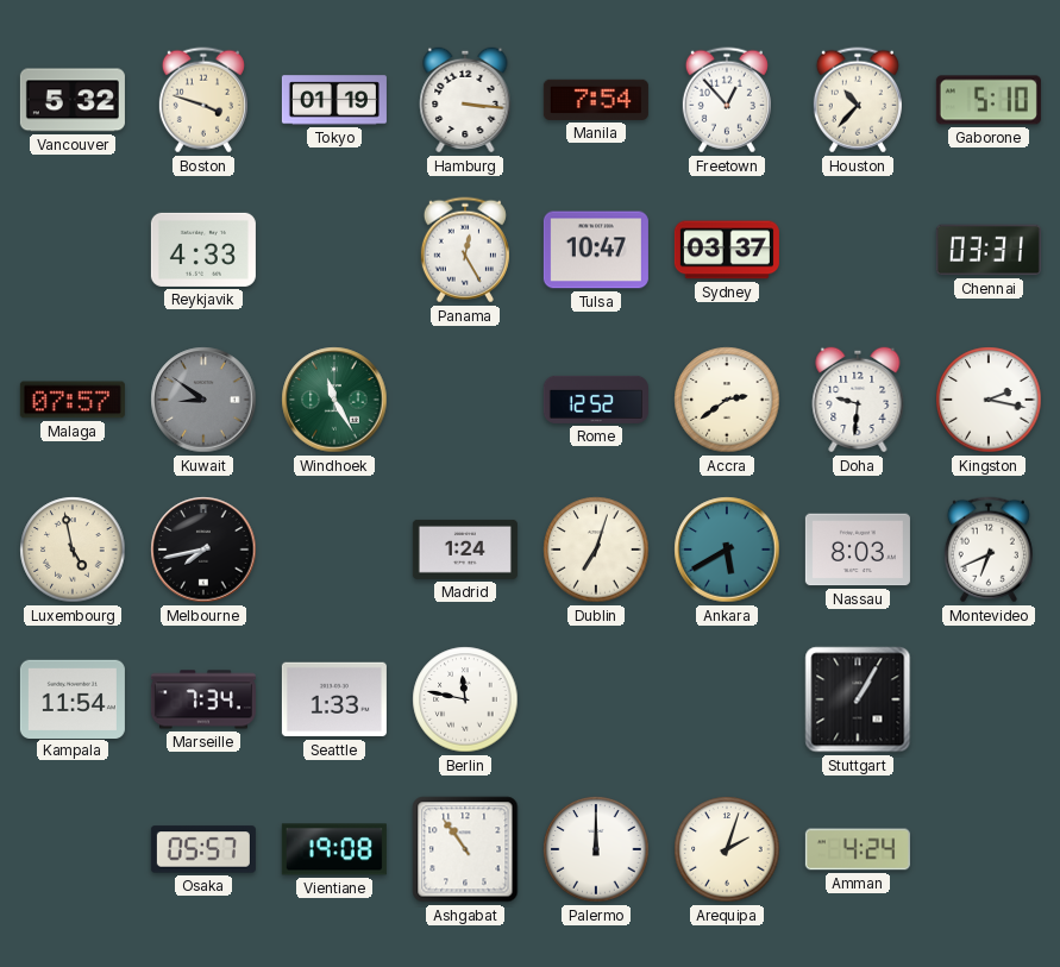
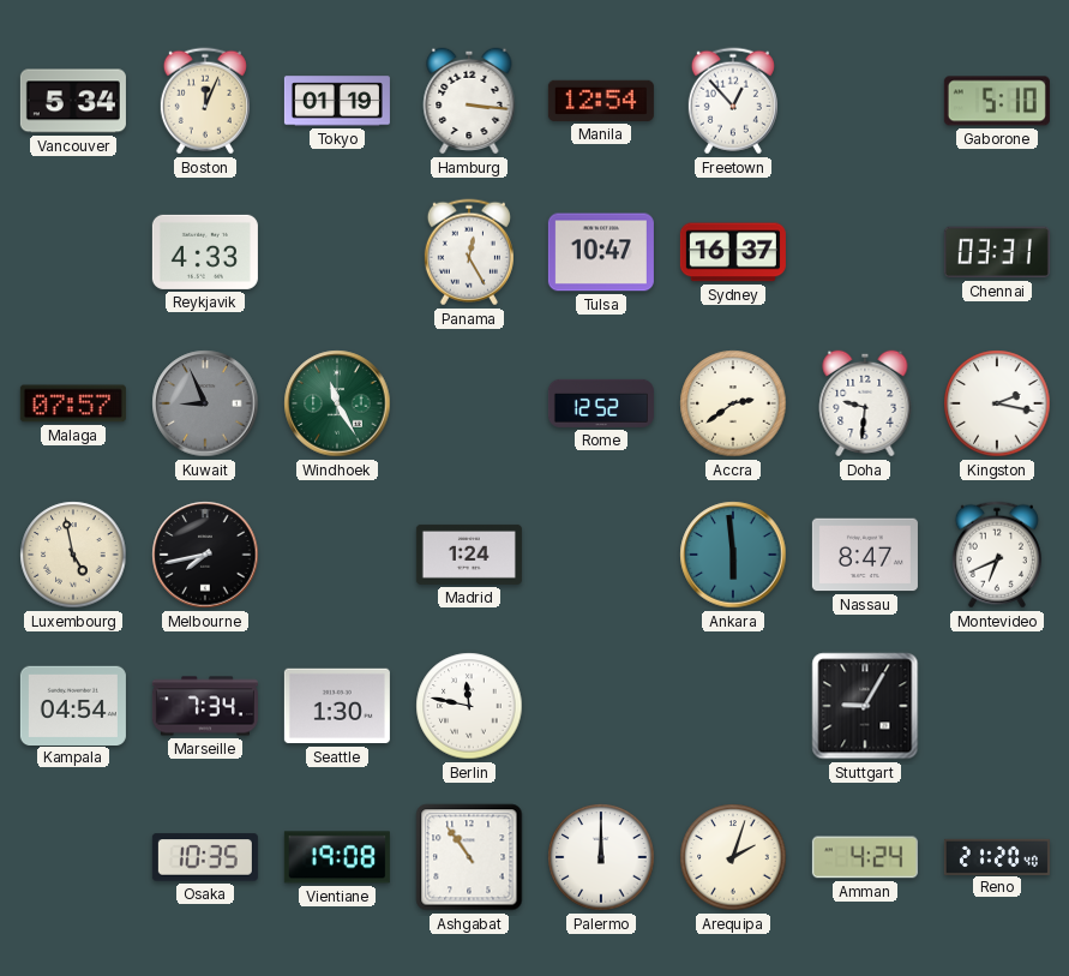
Vancouver: 5:32 -> 5:34 (73, 101)
Boston: 3:48 -> 12:04 (205, 101)
Manila: 7:54 -> 12:54 (601, 101)
Houston: 10:37 -> none (858, 100)
Sydney: 03:37 -> 16:37 (733, 252)
Kuwait: 8:51 -> 8:56 (205, 403)
Dublin: 7:03 -> none (596, 550)
Ankara: 5:40 -> 5:59 (733, 555)
Nassau: 8:03 -> 8:47 (865, 555)
Kampala: 11:54 -> 04:54 (73, 705)
Seattle: 1:33 -> 1:30 (337, 706)
Stuttgart: 1:05 -> 9:05 (865, 706)
Osaka: 05:57 -> 10:35 (205, 857)
Reno: none -> 21:20 (997, 856)
